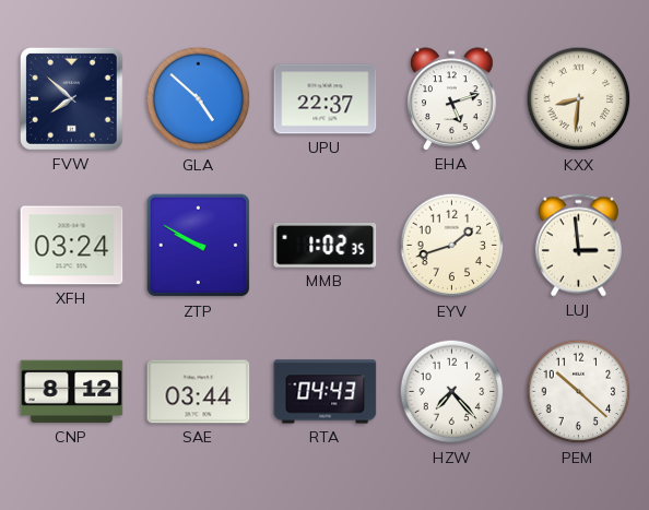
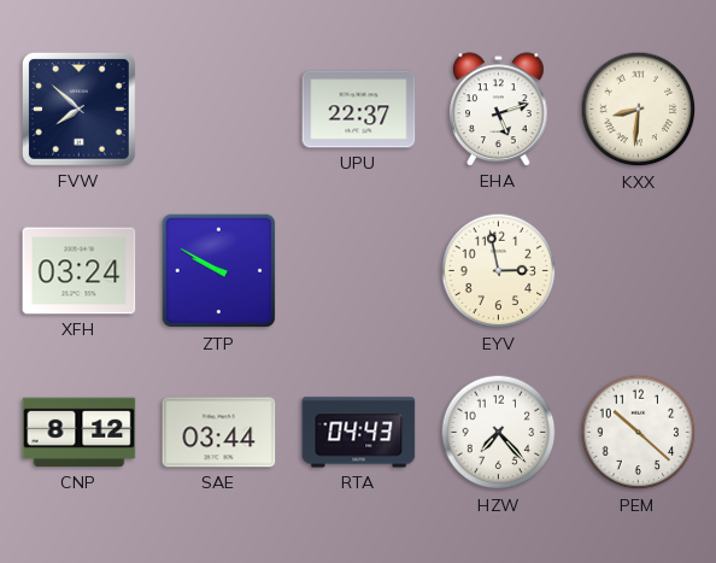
GLA: 4:52 -> none (199, 99)
MMB: 1:02 -> none (326, 246)
EYV: 1:42 -> 2:58 (499, 271)
LUJ: 2:59 -> none (578, 246)
